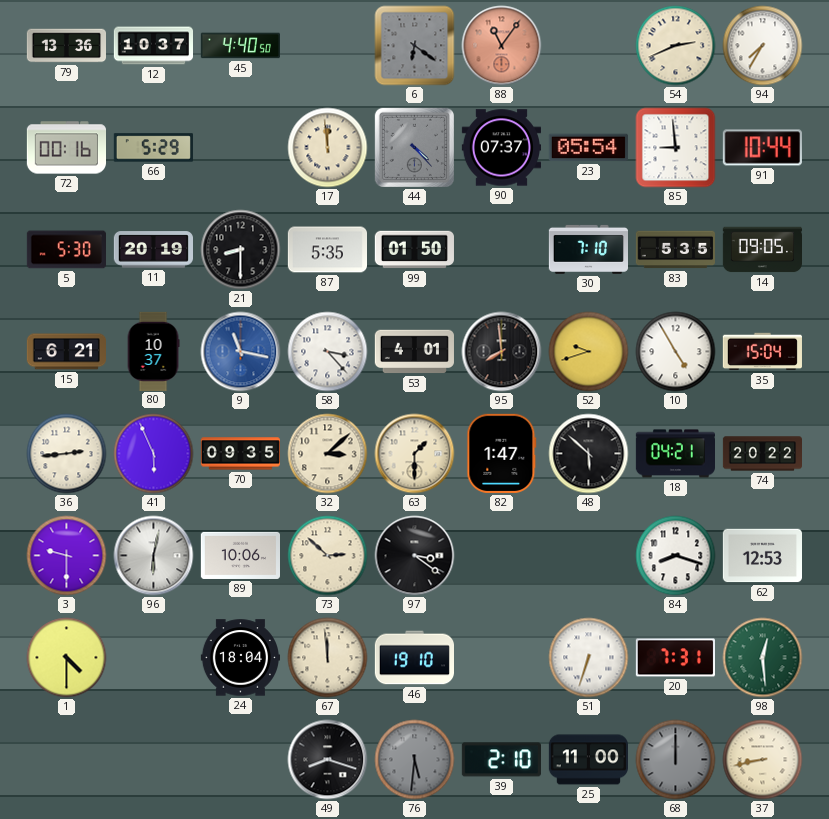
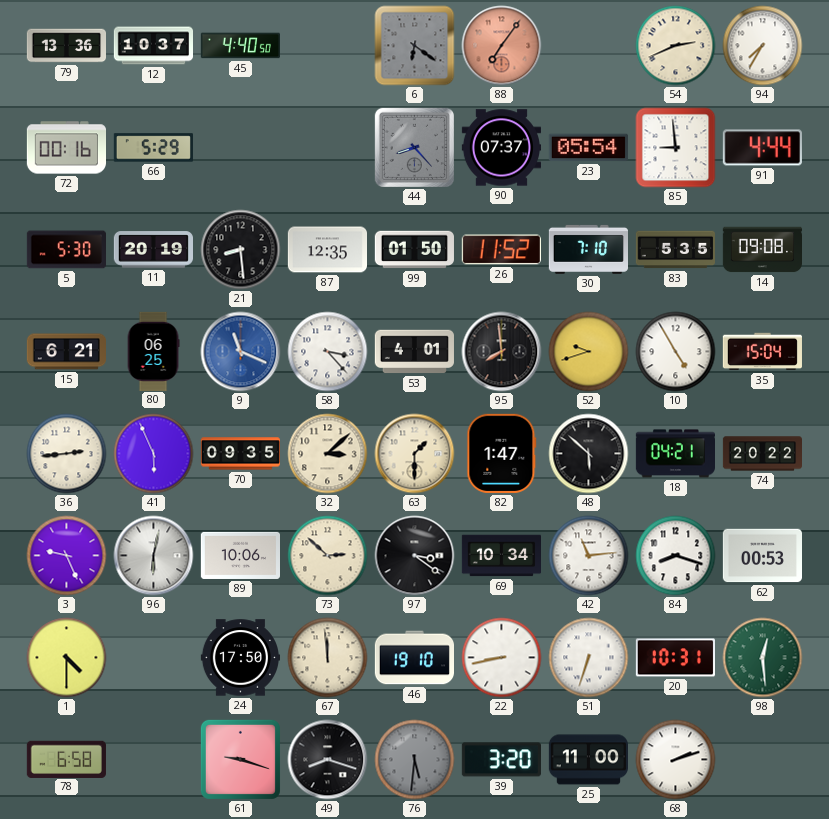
88: 11:06 -> 7:06 (502, 46)
17: 11:59 -> none (328, 148)
44: 4:23 -> 8:23 (414, 147)
91: 10:44 -> 4:44 (762, 148)
21: 8:30 -> 8:29 (241, 250)
87: 5:35 -> 12:35 (327, 250)
26: none -> 11:52 (501, 250)
14: 09:05 -> 09:08 (762, 250)
80: 10:37 -> 06:25 (153, 351)
9: 11:17 -> 11:19 (241, 352)
3: 9:30 -> 9:26 (67, 556)
69: none -> 10:34 (501, 556)
42: none -> 11:14 (589, 556)
62: 12:53 -> 00:53 (762, 556)
24: 18:04 -> 17:50 (240, 658)
22: none -> 8:43 (502, 658)
20: 7:31 -> 10:31 (675, 658)
78: none -> 6:58 (66, 759)
61: none -> 9:18 (240, 759)
39: 2:10 -> 3:20 (501, 760)
68: 12:00 -> 2:12 (676, 760)
68 dial: grey -> white (676, 760)
37: 8:43 -> none (763, 760)
